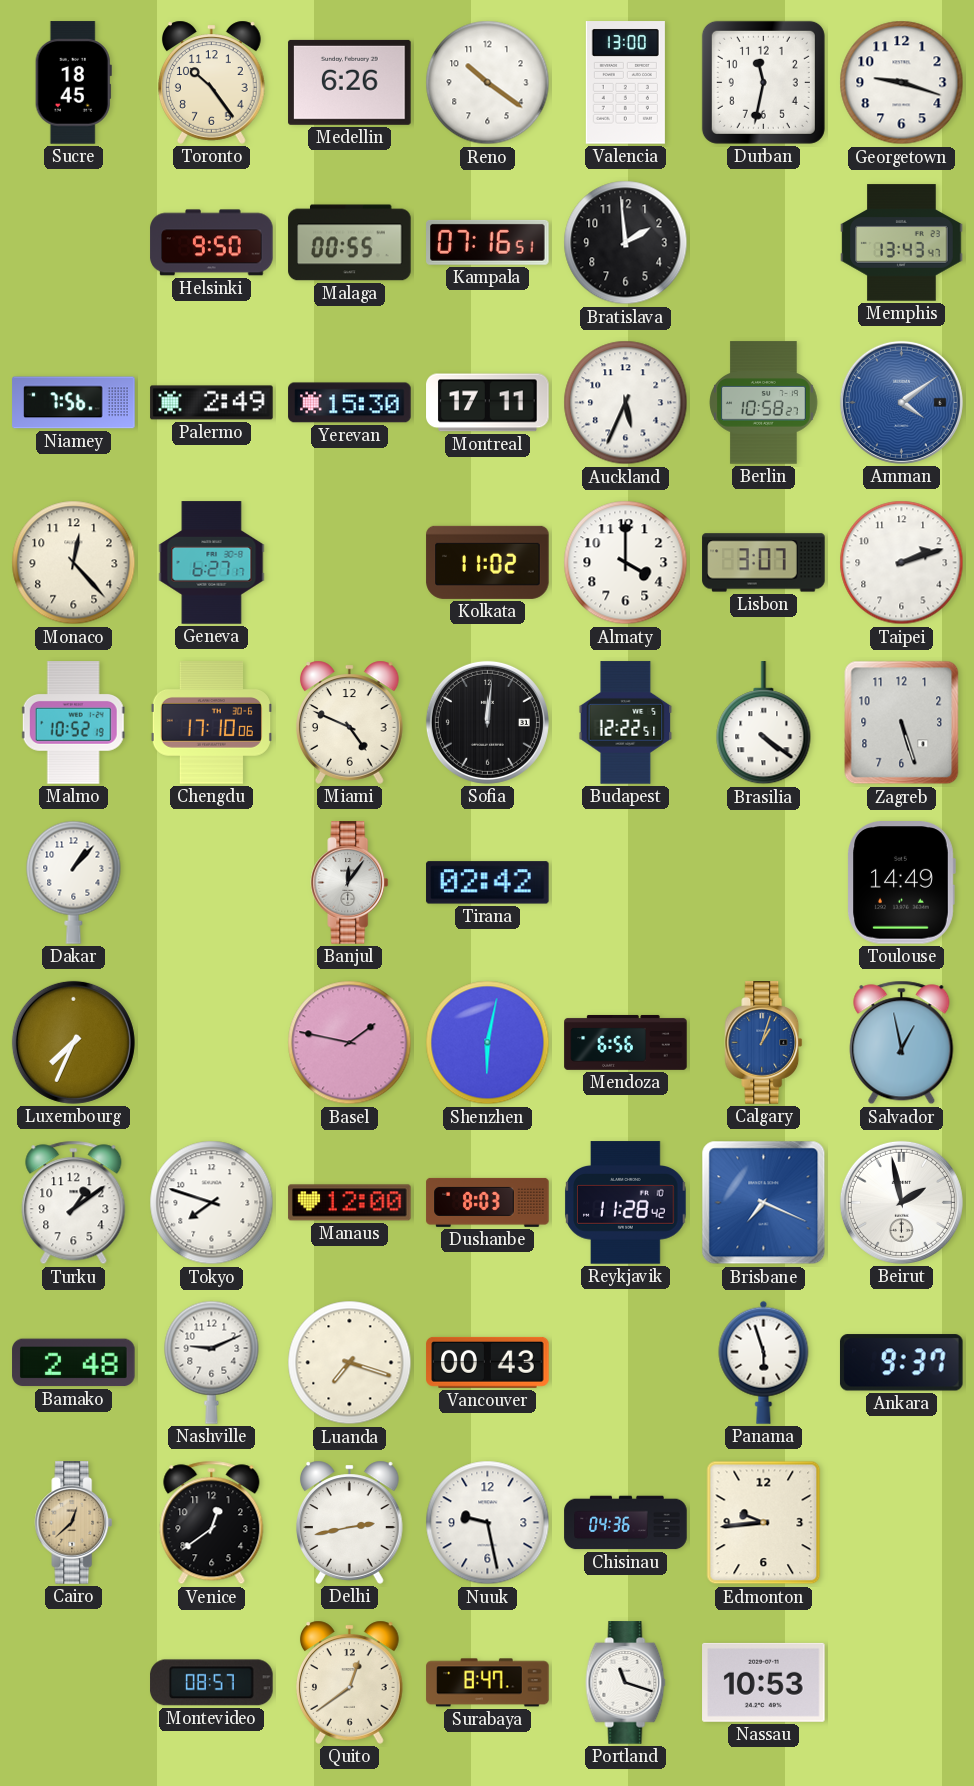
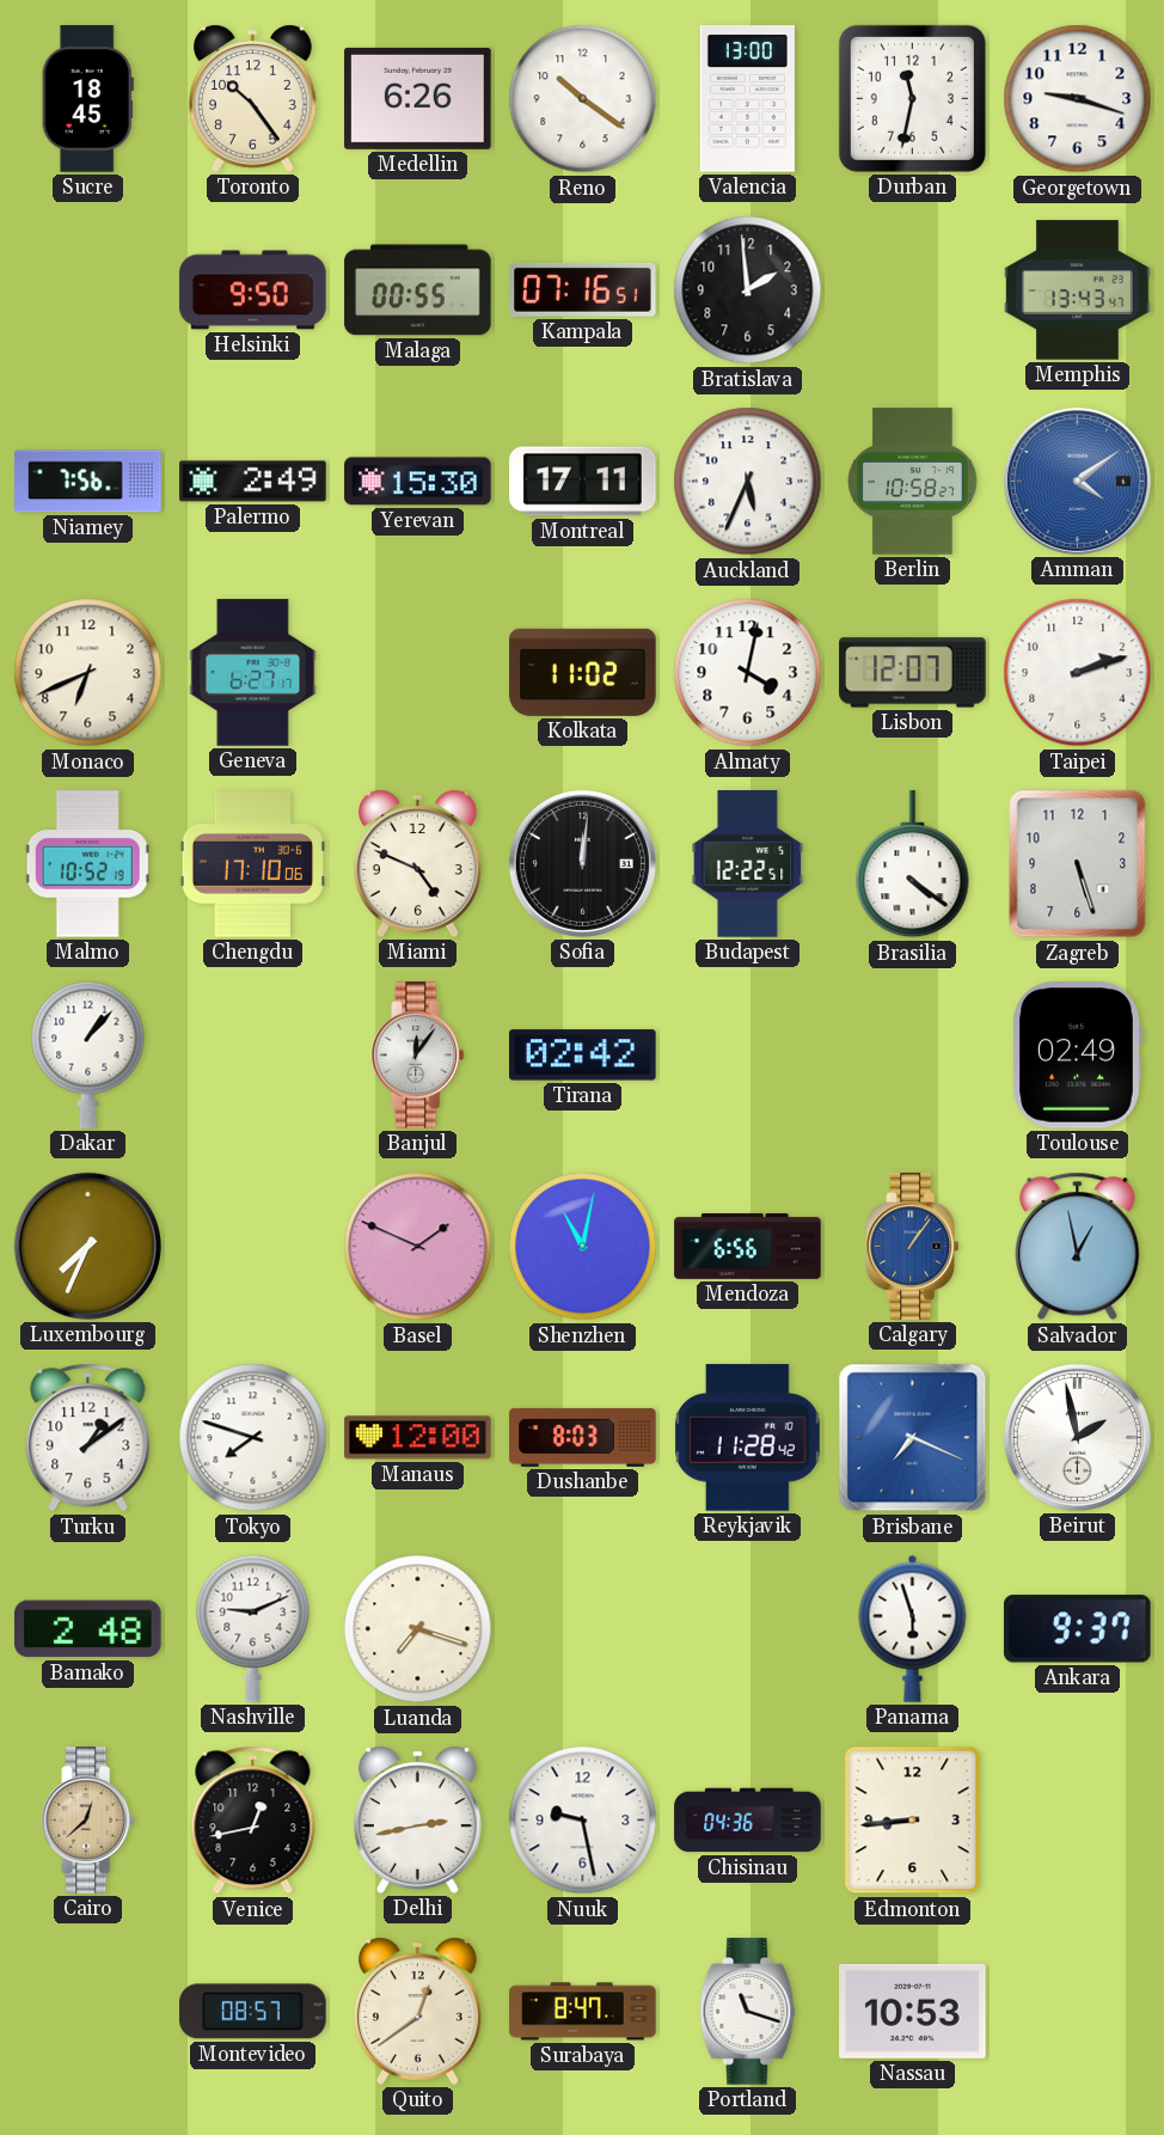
Monaco: 12:23 -> 6:41 (88, 673)
Almaty: 4:00 -> 4:02 (748, 673)
Lisbon: 3:07 -> 12:07 (913, 673)
Toulouse: 14:49 -> 02:49 (1077, 1056)
Basel: 1:47 -> 1:49 (418, 1247)
Shenzhen: 6:02 -> 11:02 (583, 1247)
Calgary: 1:03 -> 1:06 (913, 1247)
Vancouver: 00:43 -> none (488, 1362)
Venice: 12:39 -> 12:43 (253, 1821)
Edmonton: 9:44 -> 8:44 (913, 1821)
